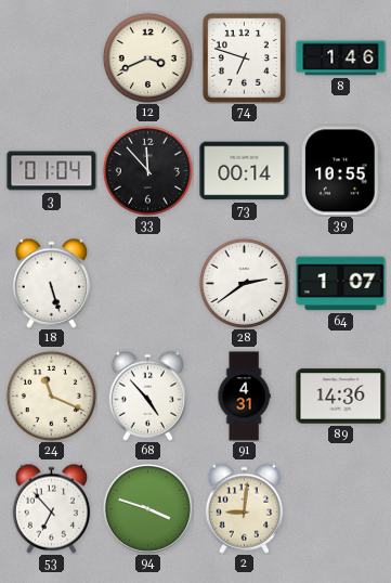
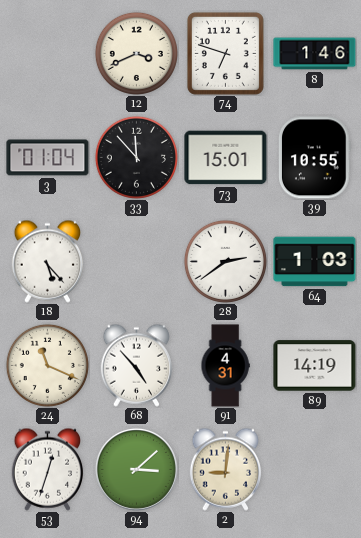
73: 00:14 -> 15:01 (226, 158)
18: 5:27 -> 5:23 (48, 261)
64: 1:07 -> 1:03 (315, 262)
89: 14:36 -> 14:19 (315, 366)
53: 6:53 -> 12:33 (48, 469)
94: 3:48 -> 3:08 (136, 469)
